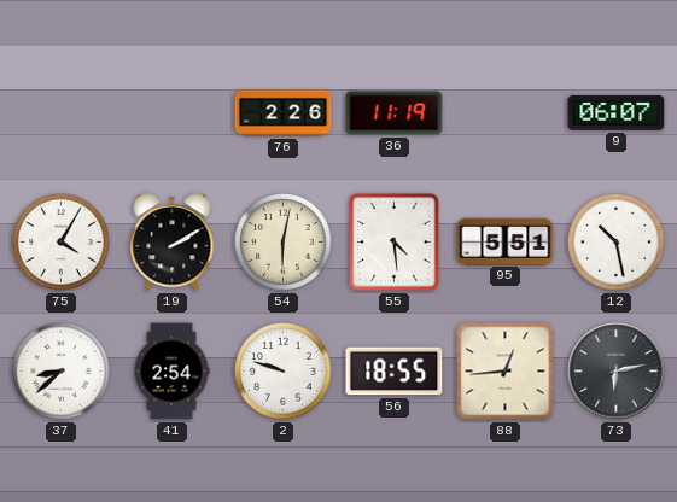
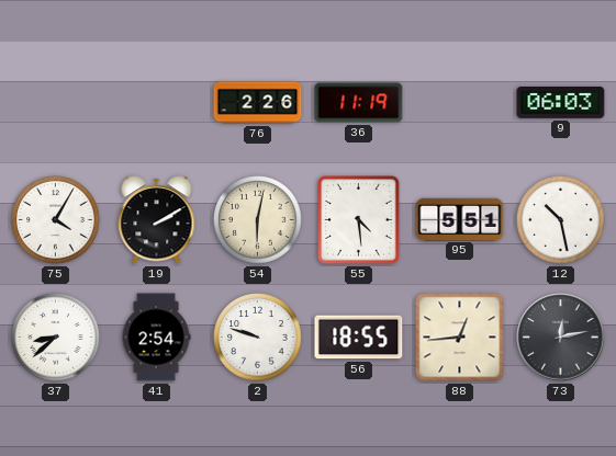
9: 06:07 -> 06:03 (561, 103)
73: 6:13 -> 12:13 (561, 338)
